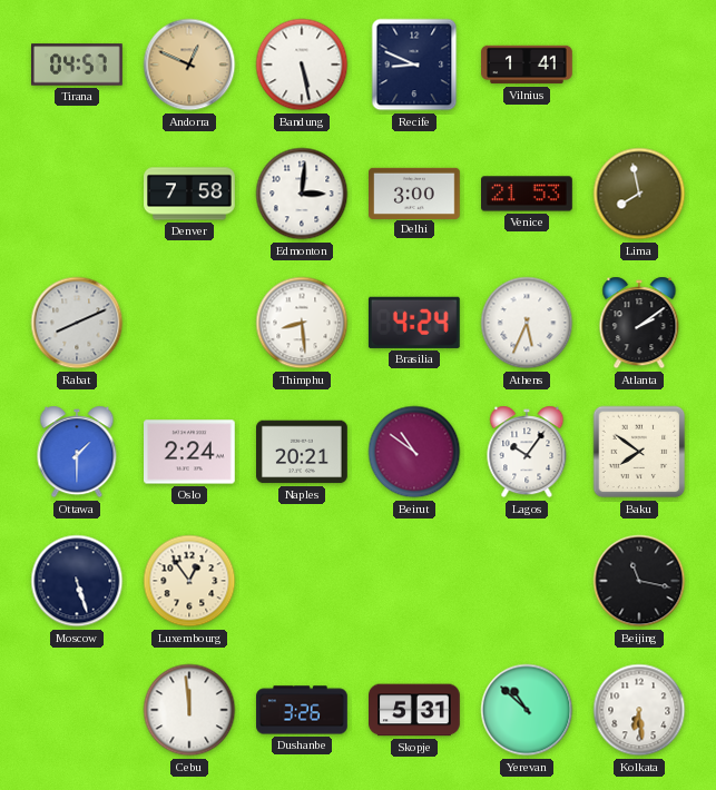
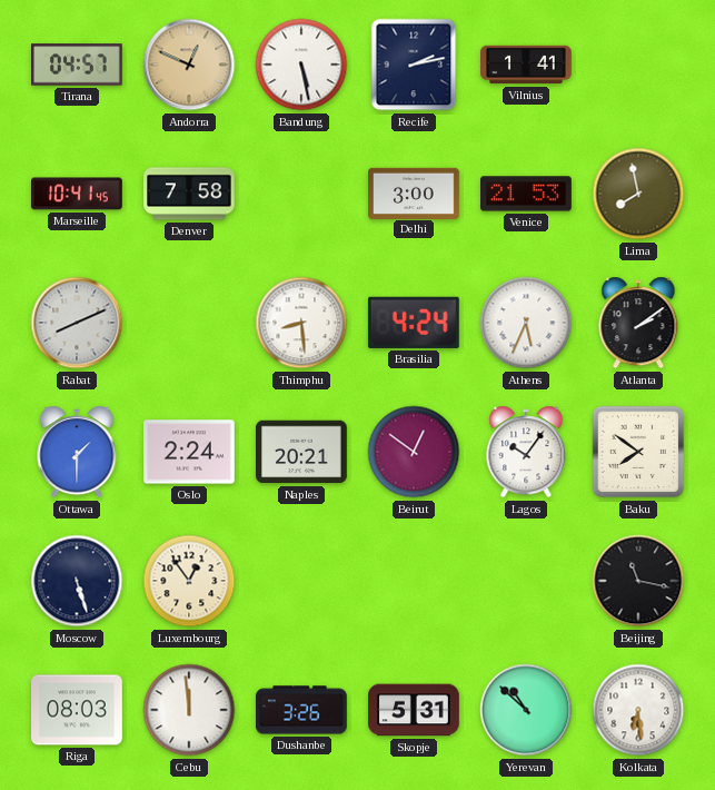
Recife: 8:49 -> 2:13 (414, 65)
Marseille: none -> 10:41 (78, 194)
Edmonton: 3:01 -> none (302, 194)
Beirut: 10:51 -> 12:51 (414, 452)
Riga: none -> 08:03 (78, 710)
